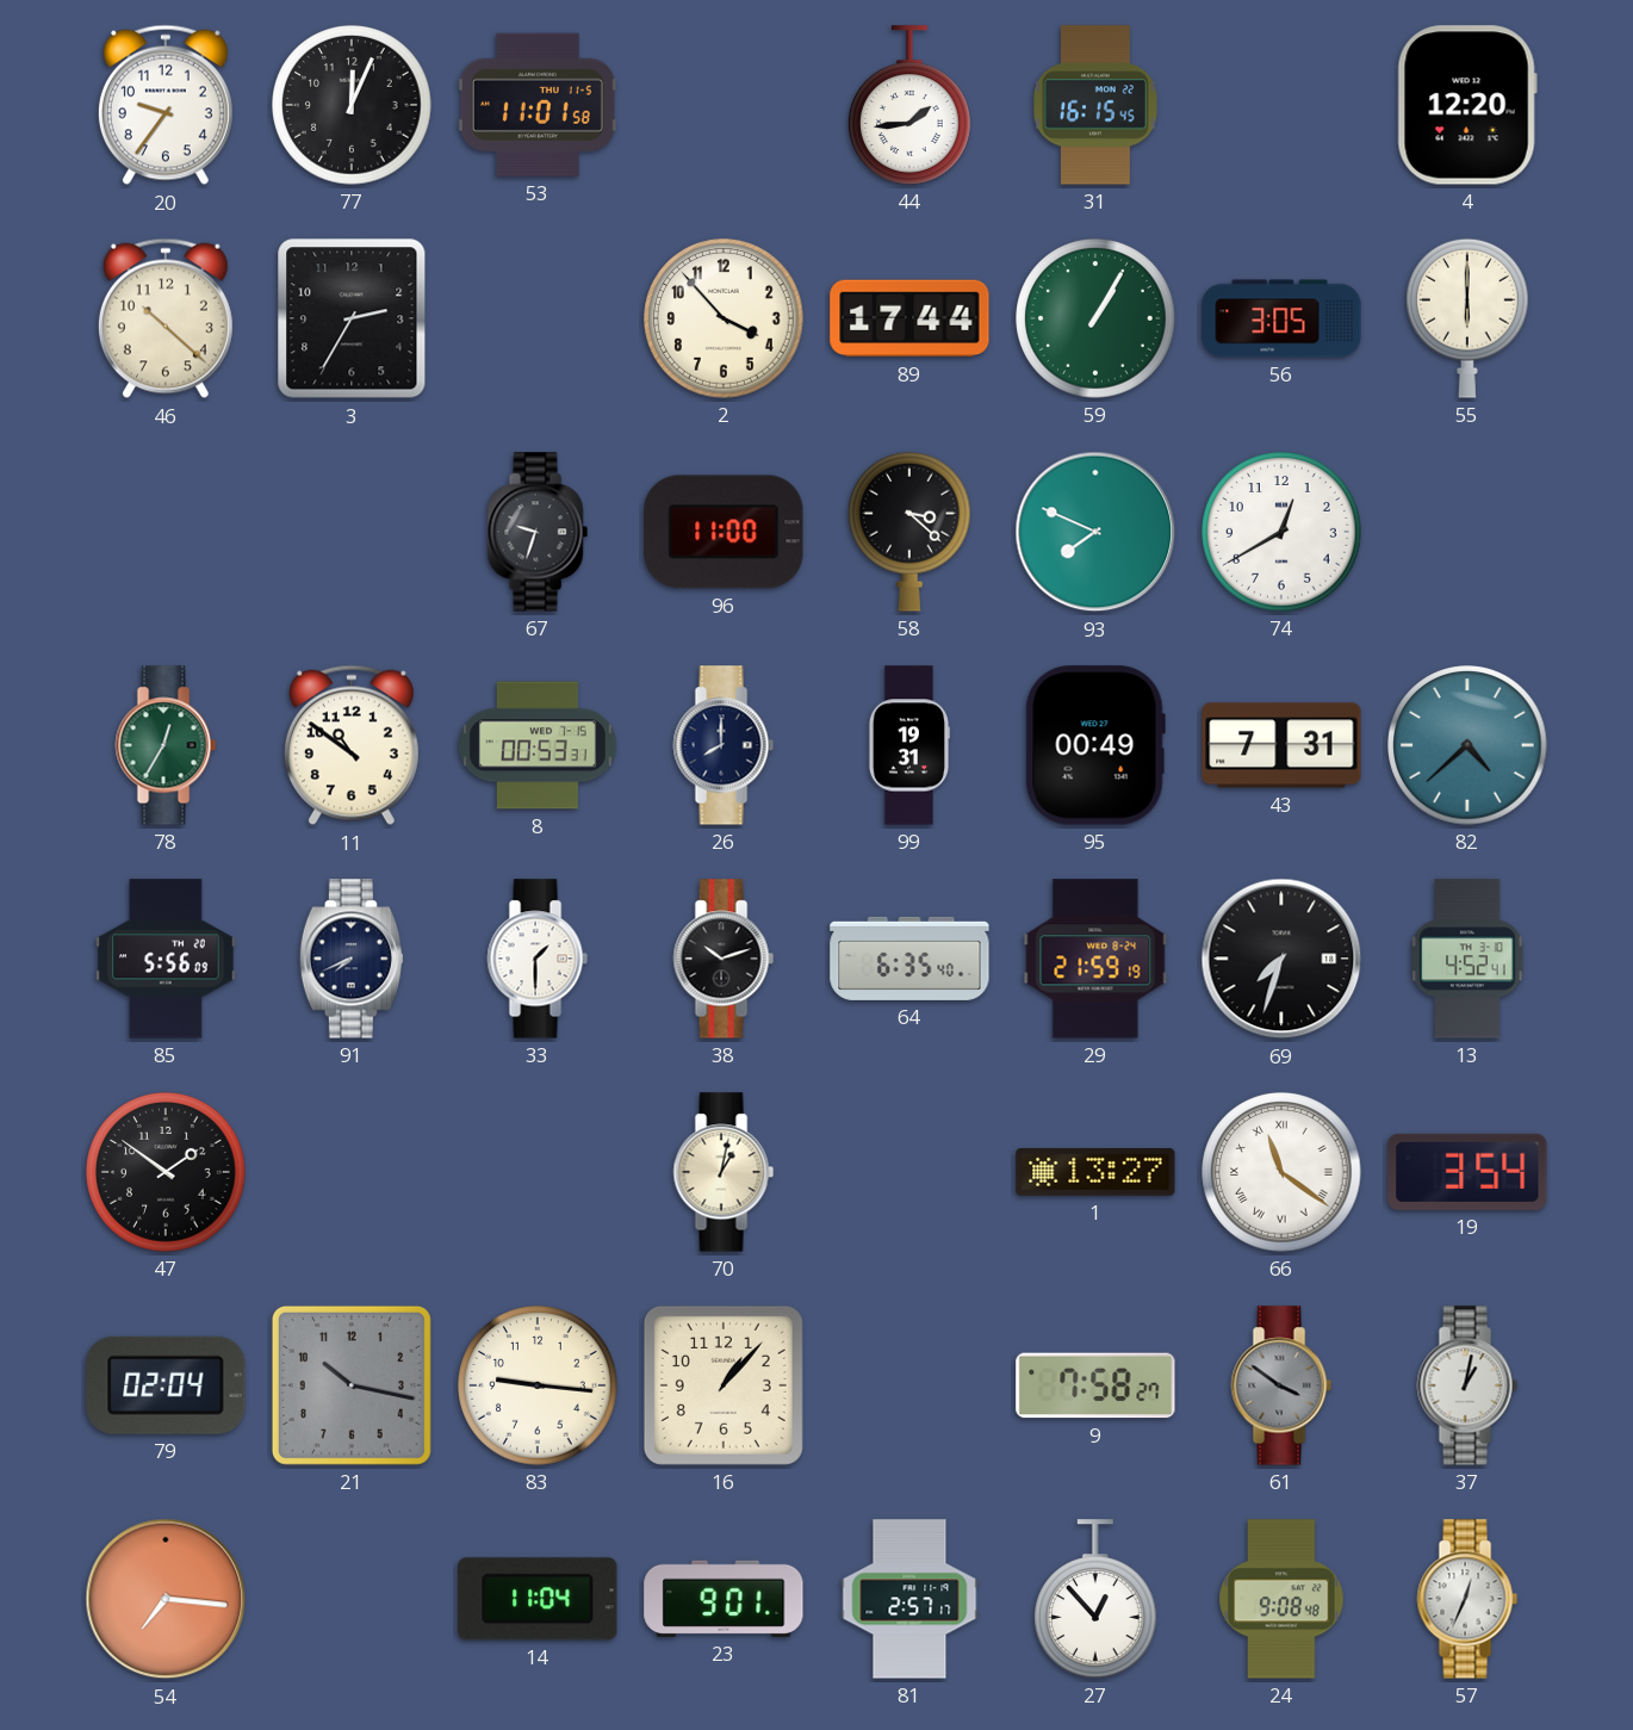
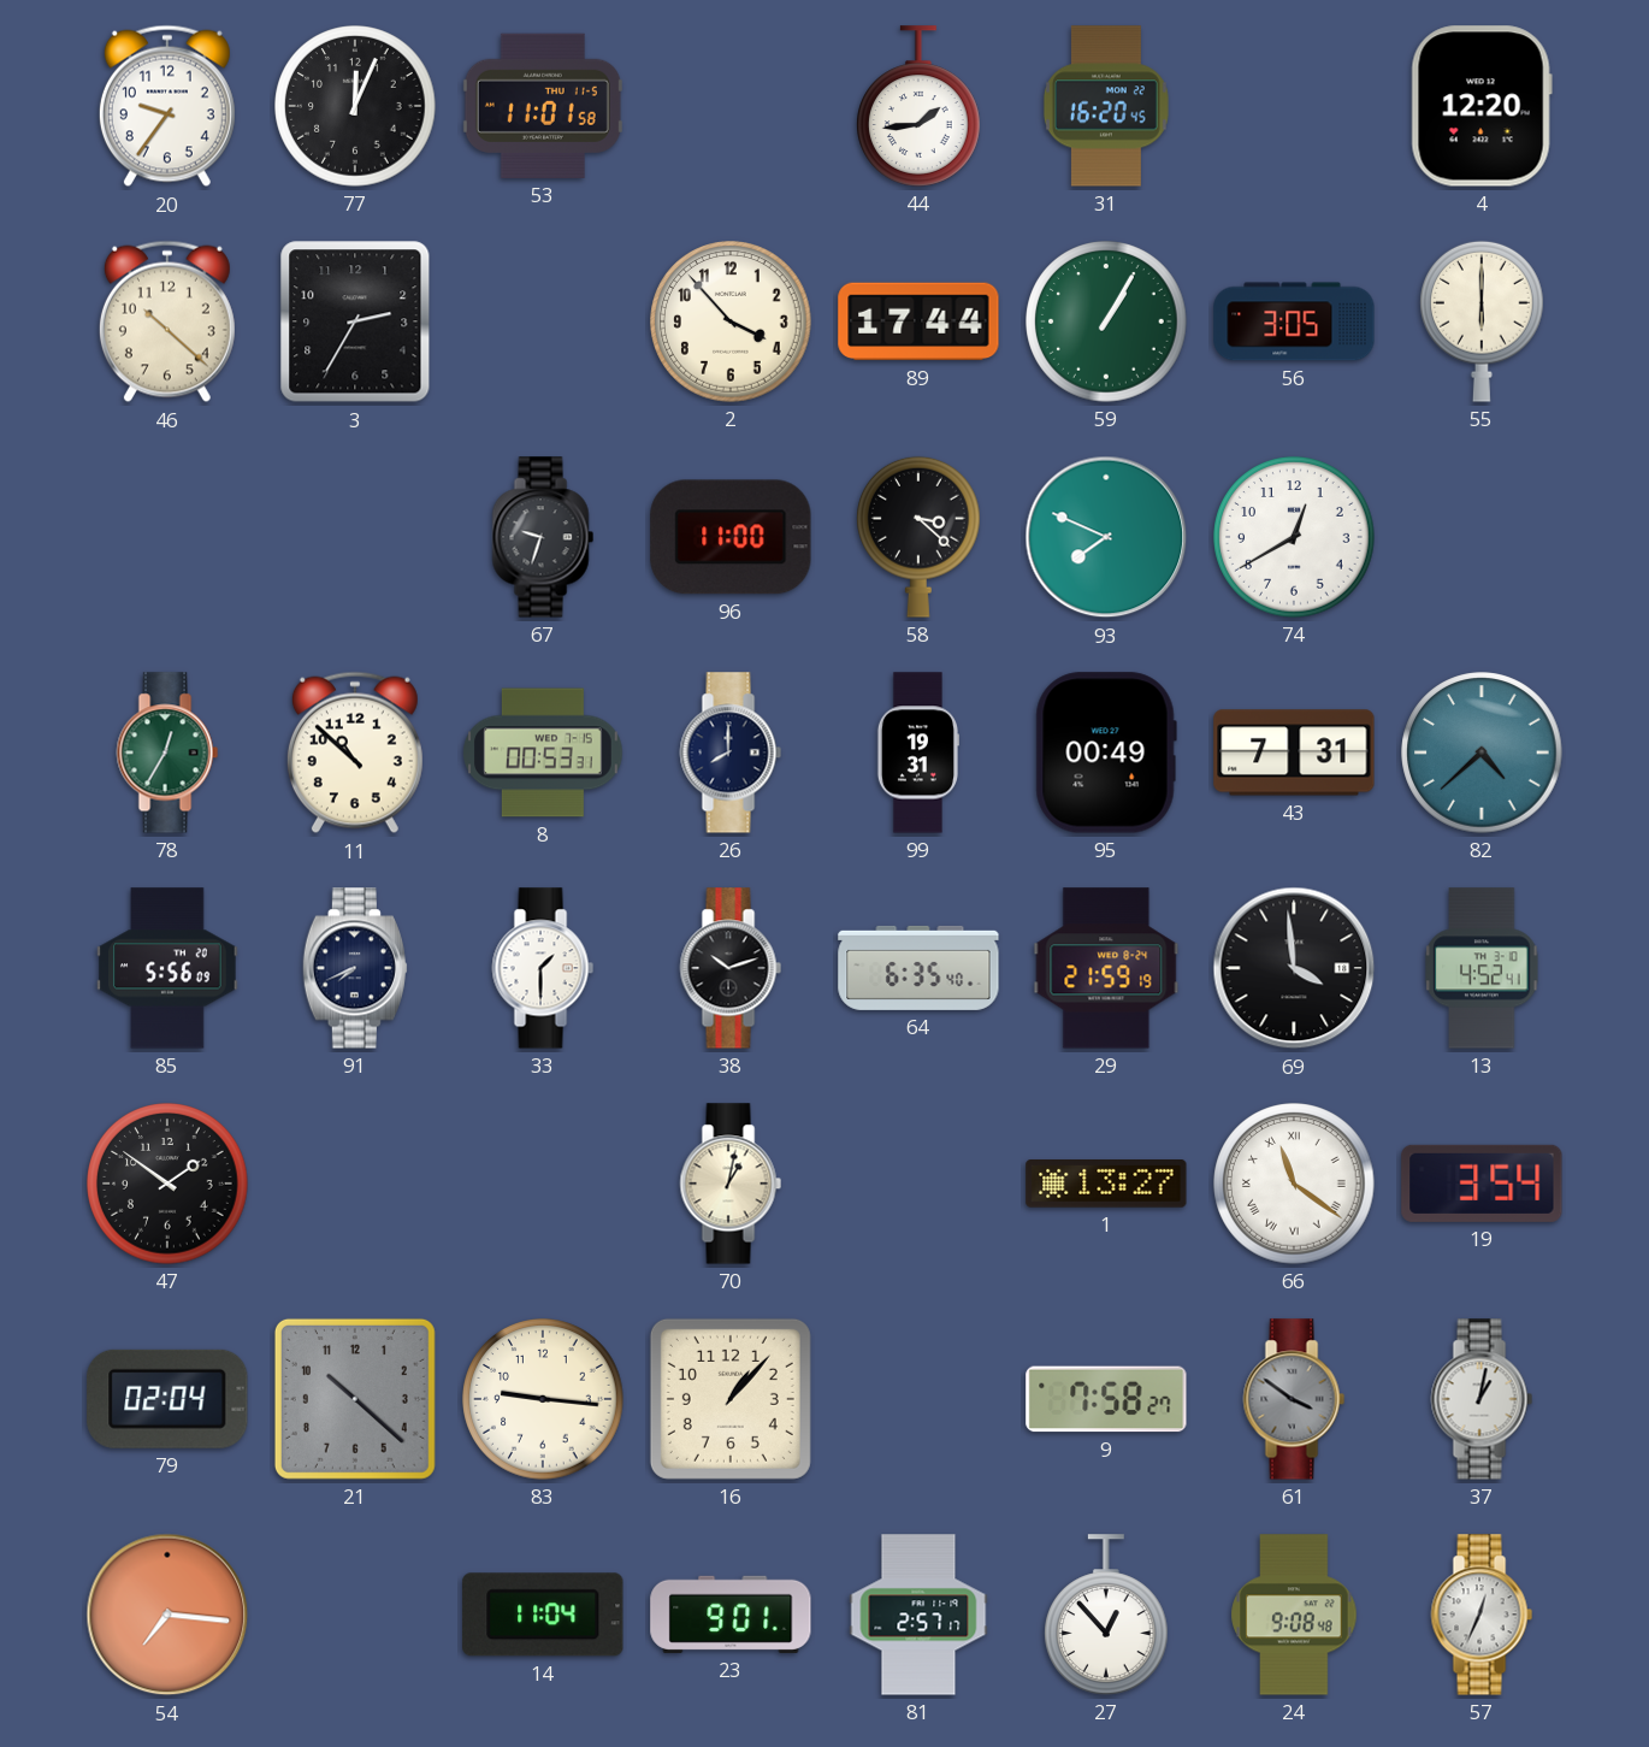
31: 16:15 -> 16:20 (1106, 106)
11: 10:51 -> 10:52 (355, 752)
69: 7:33 -> 3:59 (1294, 968)
21: 10:17 -> 10:22 (355, 1399)
